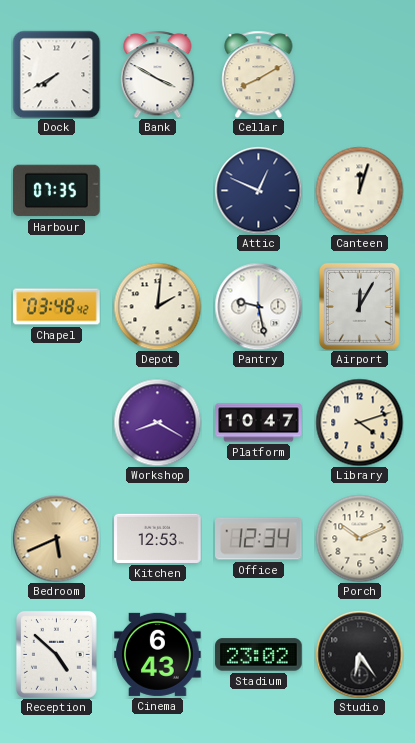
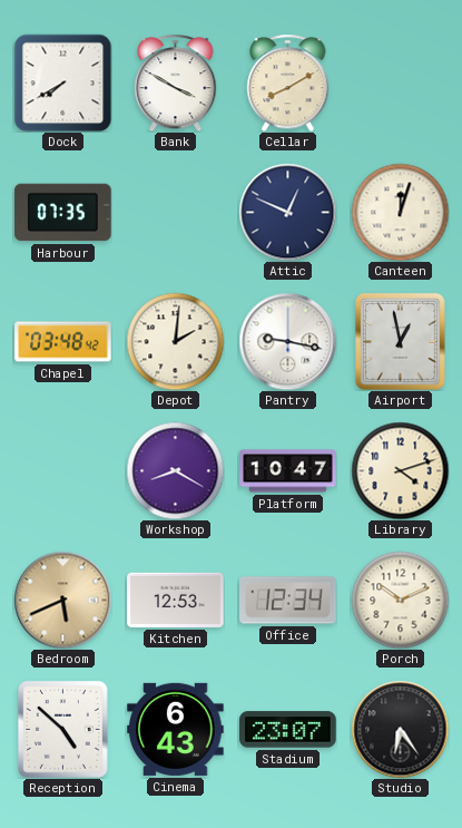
Pantry: 9:28 -> 9:17 (287, 341)
Airport: 12:05 -> 12:58 (400, 341)
Stadium: 23:02 -> 23:07 (288, 730)
